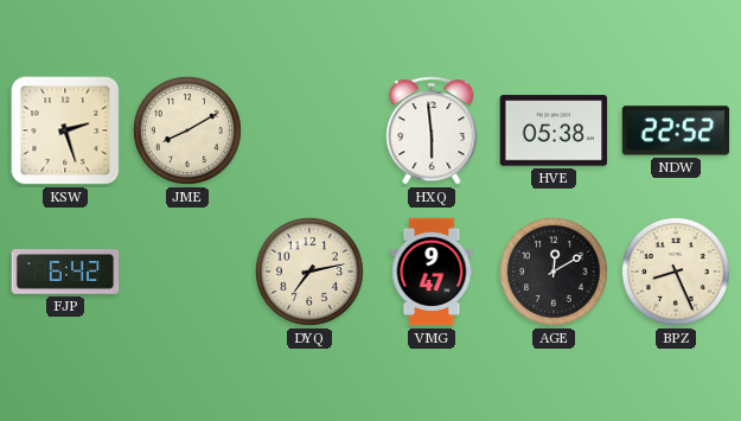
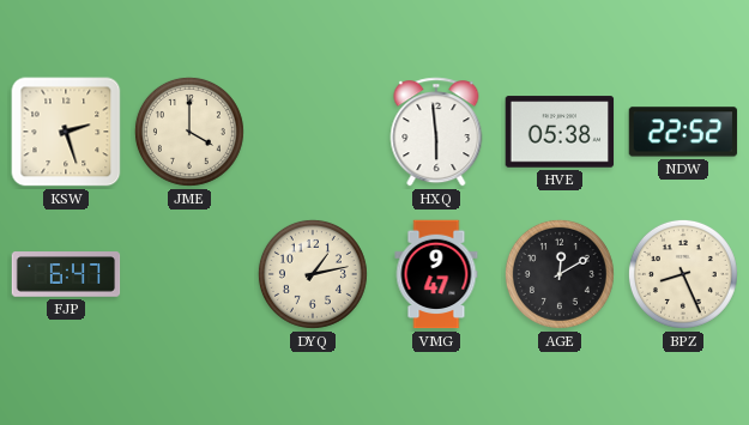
JME: 8:10 -> 4:00 (189, 132)
FJP: 6:42 -> 6:47 (66, 274)
DYQ: 7:13 -> 1:13 (313, 274)
